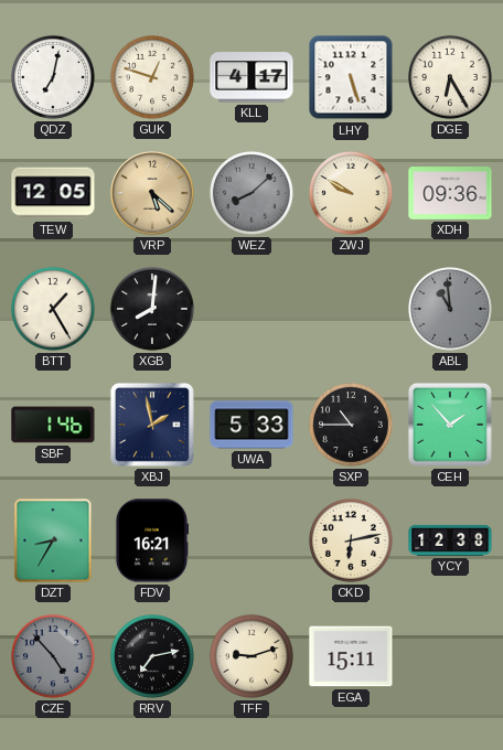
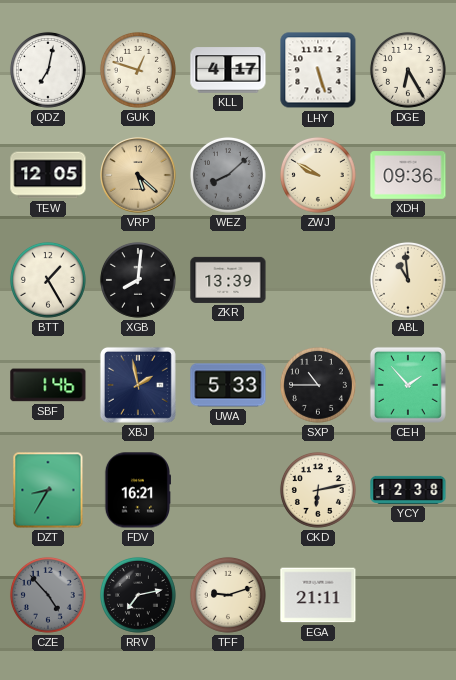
ZKR: none -> 13:39 (228, 280)
ABL dial: grey -> cream (408, 280)
EGA: 15:11 -> 21:11 (318, 595)
